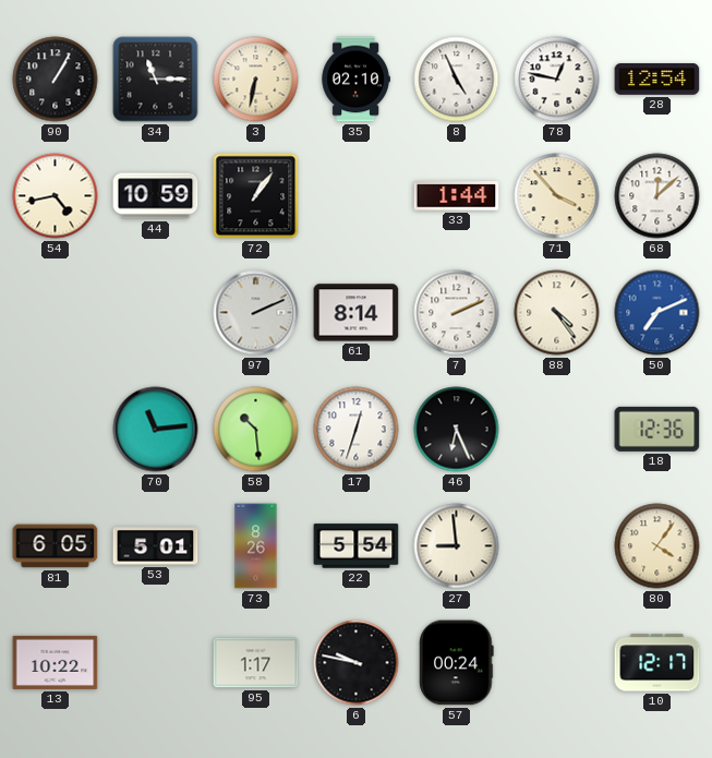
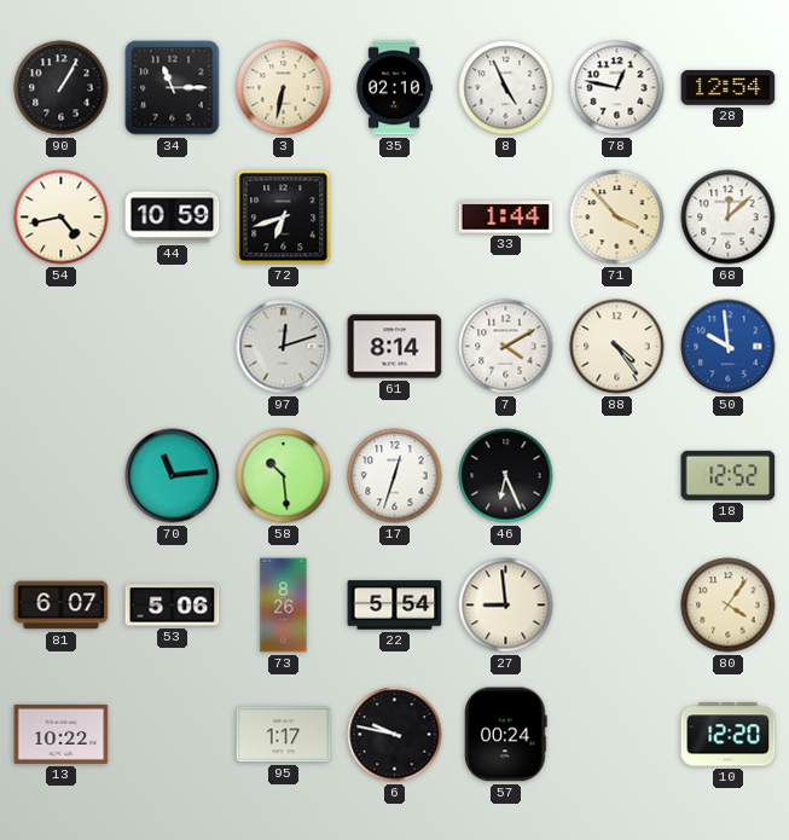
72: 1:06 -> 6:42 (284, 218)
97: 2:11 -> 12:12 (284, 347)
7: 2:11 -> 4:10 (506, 347)
50: 7:11 -> 9:59 (729, 347)
18: 12:36 -> 12:52 (729, 475)
81: 6:05 -> 6:07 (62, 606)
53: 5:01 -> 5:06 (173, 606)
10: 12:17 -> 12:20 (729, 735)
